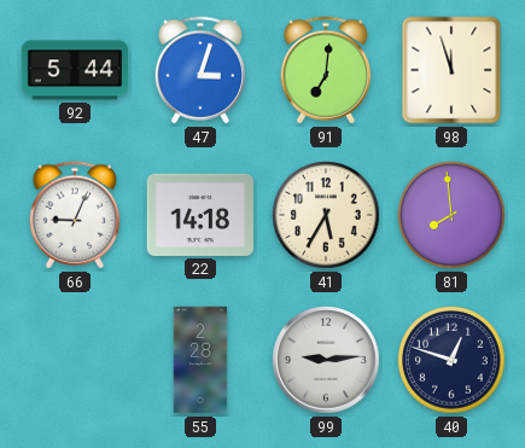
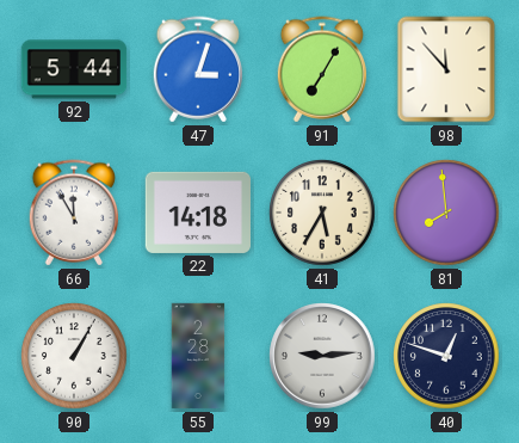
91: 7:01 -> 7:05 (321, 69)
98: 11:57 -> 11:53 (446, 69)
66: 9:04 -> 11:55 (73, 213)
90: none -> 1:05 (74, 356)
